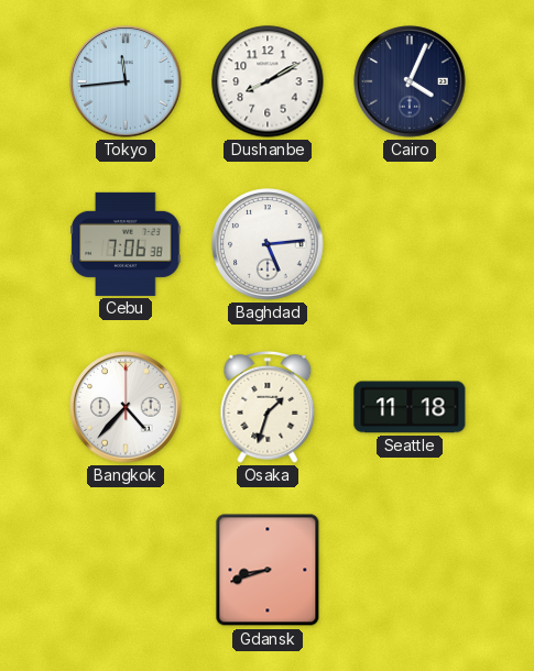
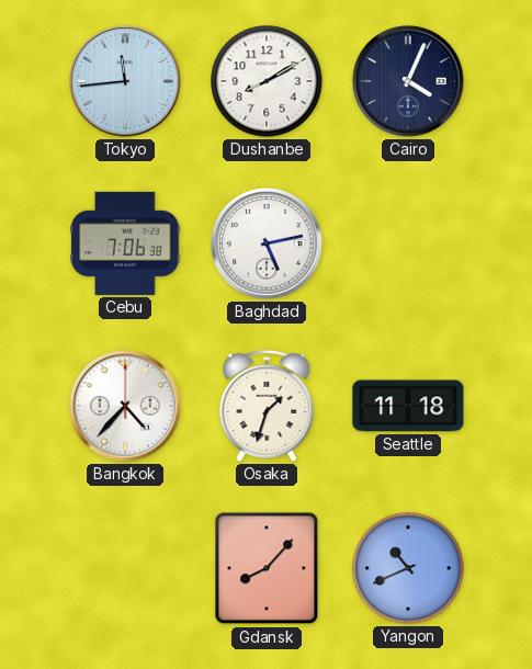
Baghdad: 5:14 -> 5:13 (267, 243)
Gdansk: 8:42 -> 8:07 (267, 568)
Yangon: none -> 10:41 (408, 568)
